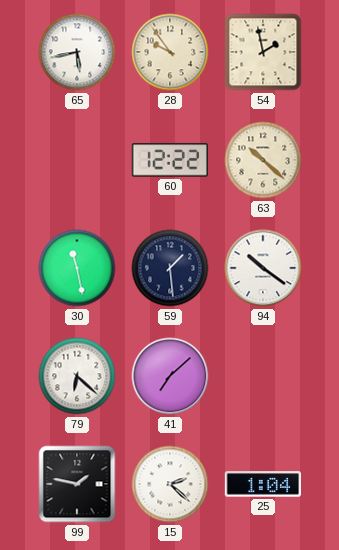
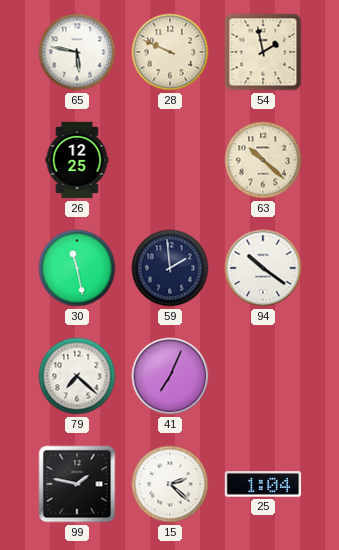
65: 5:43 -> 5:47 (77, 52)
28: 9:54 -> 9:49 (170, 52)
26: none -> 12:25 (77, 160)
60: 12:22 -> none (170, 160)
59: 1:29 -> 1:59 (170, 268)
79: 6:22 -> 7:22 (77, 376)
41: 7:08 -> 7:04 (170, 376)
